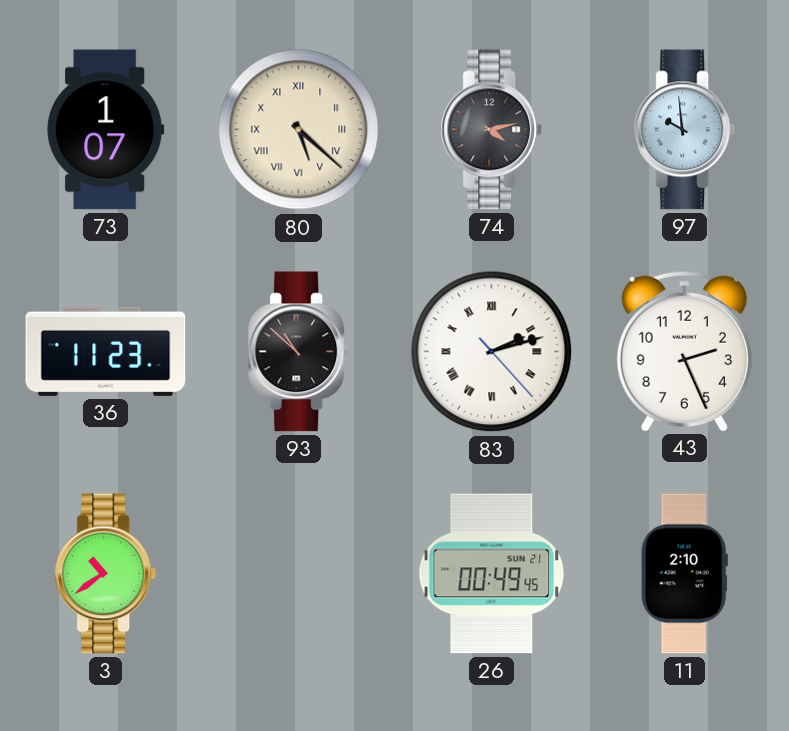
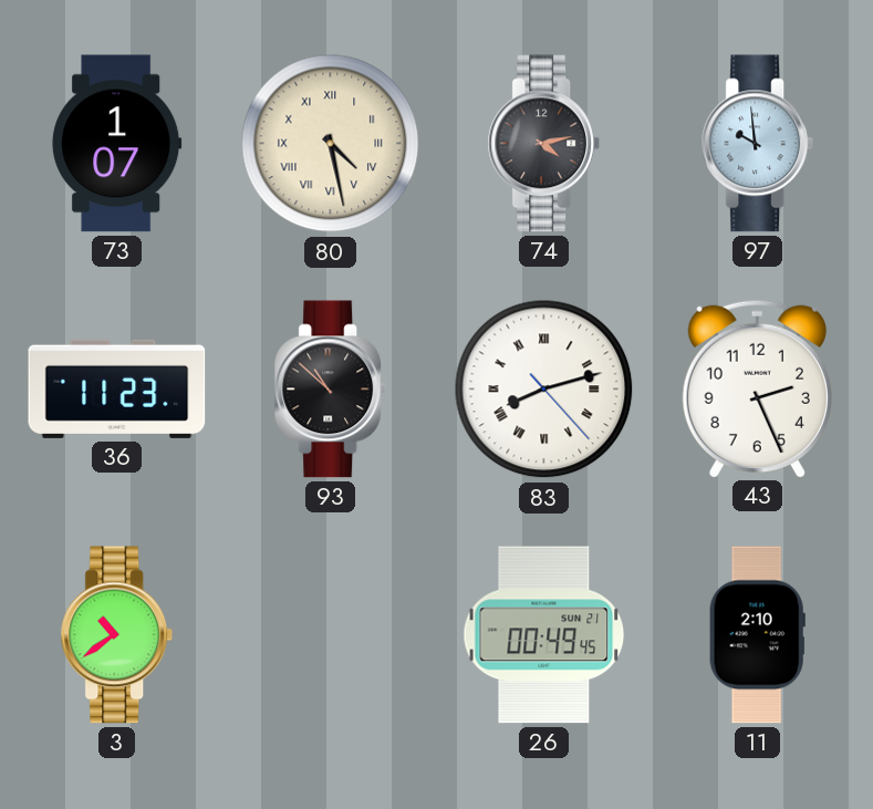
80: 5:22 -> 4:28 (331, 144)
83: 2:12 -> 8:12 (544, 390)
